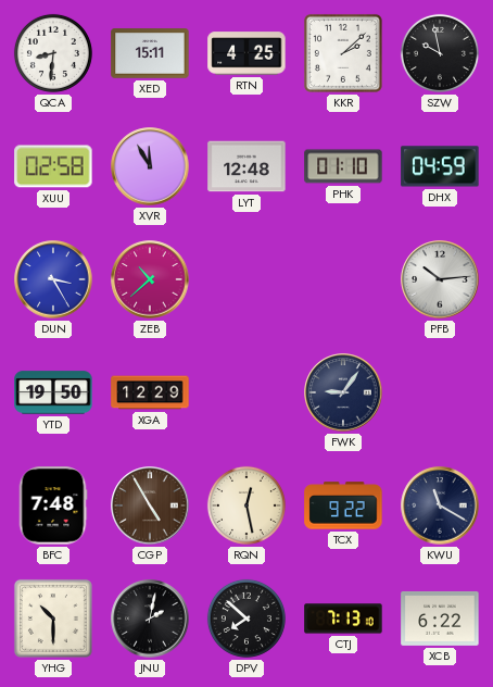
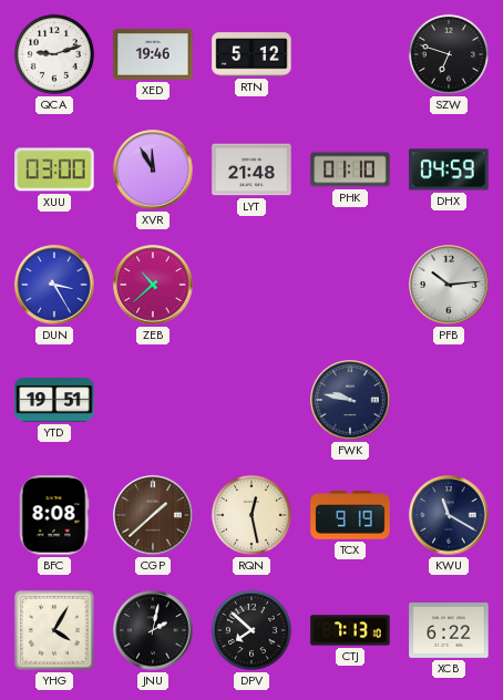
QCA: 8:31 -> 9:12 (54, 54)
XED: 15:11 -> 19:46 (153, 54)
RTN: 4:25 -> 5:12 (251, 54)
KKR: 2:08 -> none (343, 53)
SZW: 9:58 -> 6:48 (449, 54)
XUU: 02:58 -> 03:00 (54, 169)
LYT: 12:48 -> 21:48 (251, 169)
YTD: 19:50 -> 19:51 (54, 400)
XGA: 12:29 -> none (150, 392)
FWK: 9:06 -> 9:47 (350, 400)
BFC: 7:48 -> 8:08 (54, 515)
CGP: 4:55 -> 1:38 (153, 515)
TCX: 9:22 -> 9:19 (350, 515)
YHG: 10:30 -> 4:05 (54, 630)
